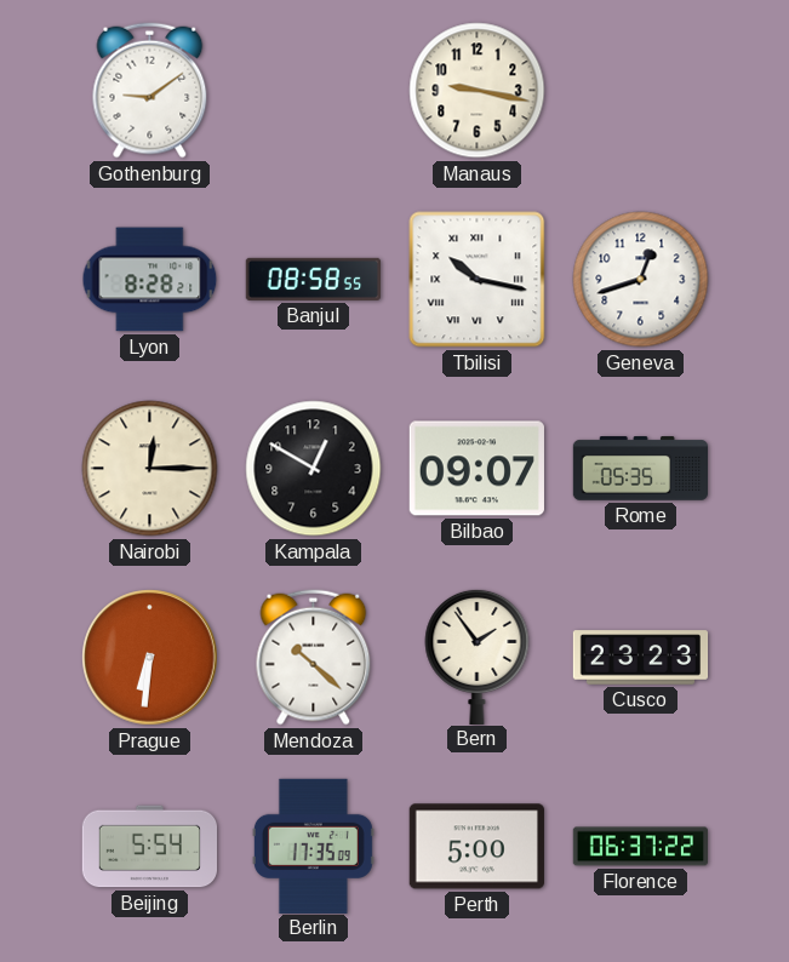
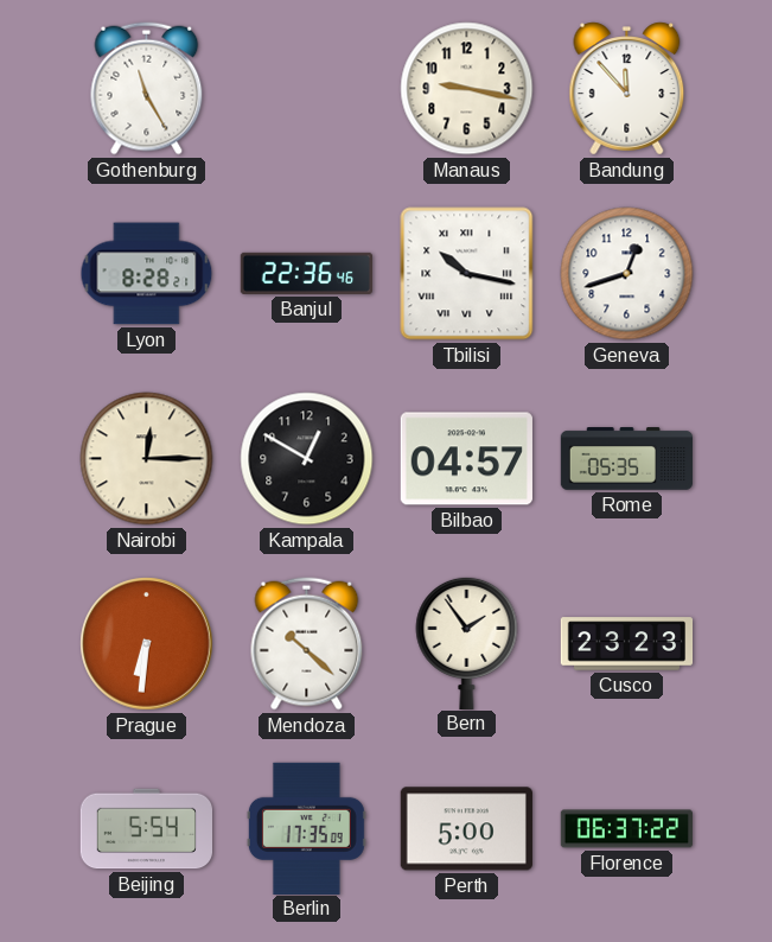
Gothenburg: 9:09 -> 11:25 (147, 89)
Bandung: none -> 11:53 (627, 89)
Banjul: 08:58 -> 22:36 (306, 273)
Bilbao: 09:07 -> 04:57 (466, 459)
